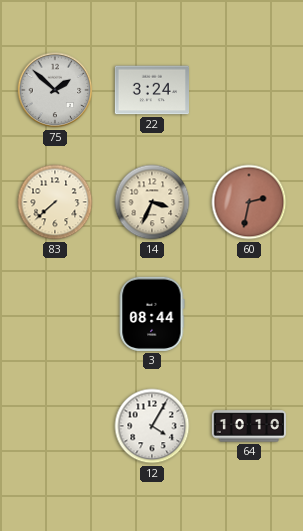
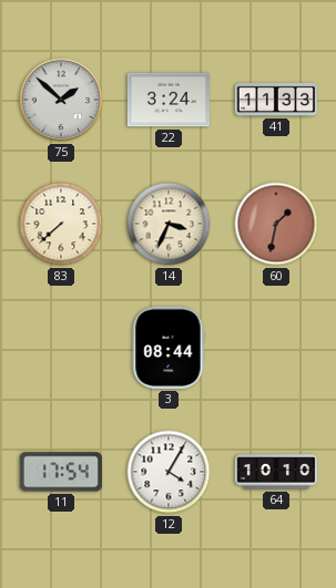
41: none -> 11:33 (275, 100)
60: 2:32 -> 1:32 (276, 224)
11: none -> 17:54 (60, 472)
